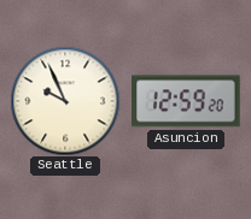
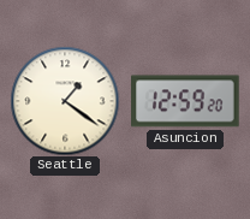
Seattle: 9:56 -> 1:21 (65, 101)
